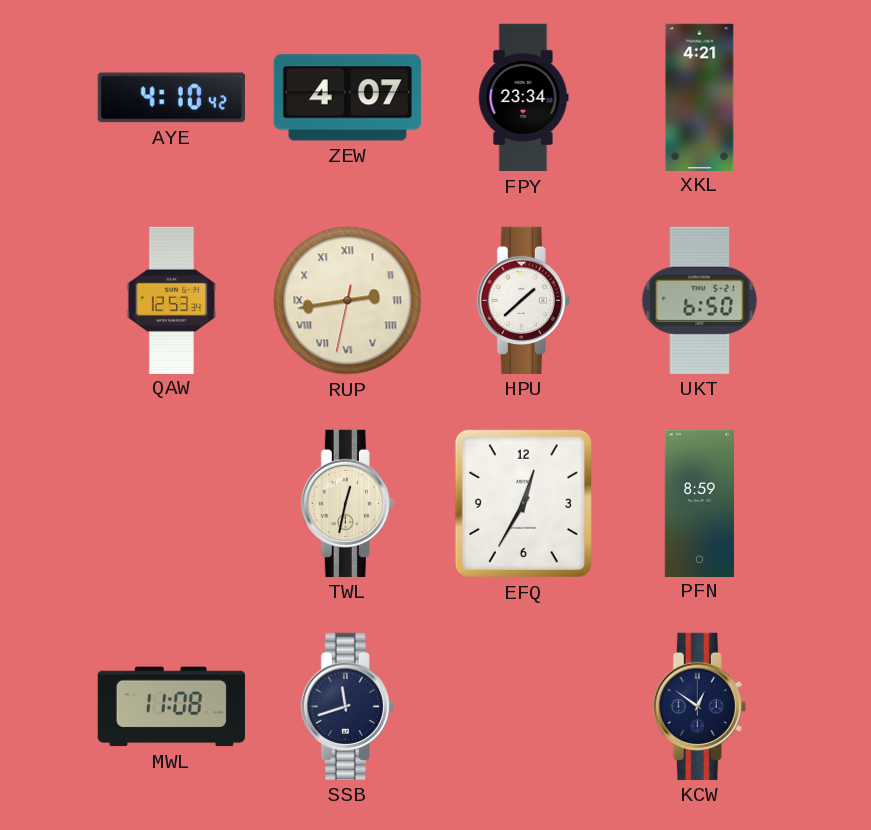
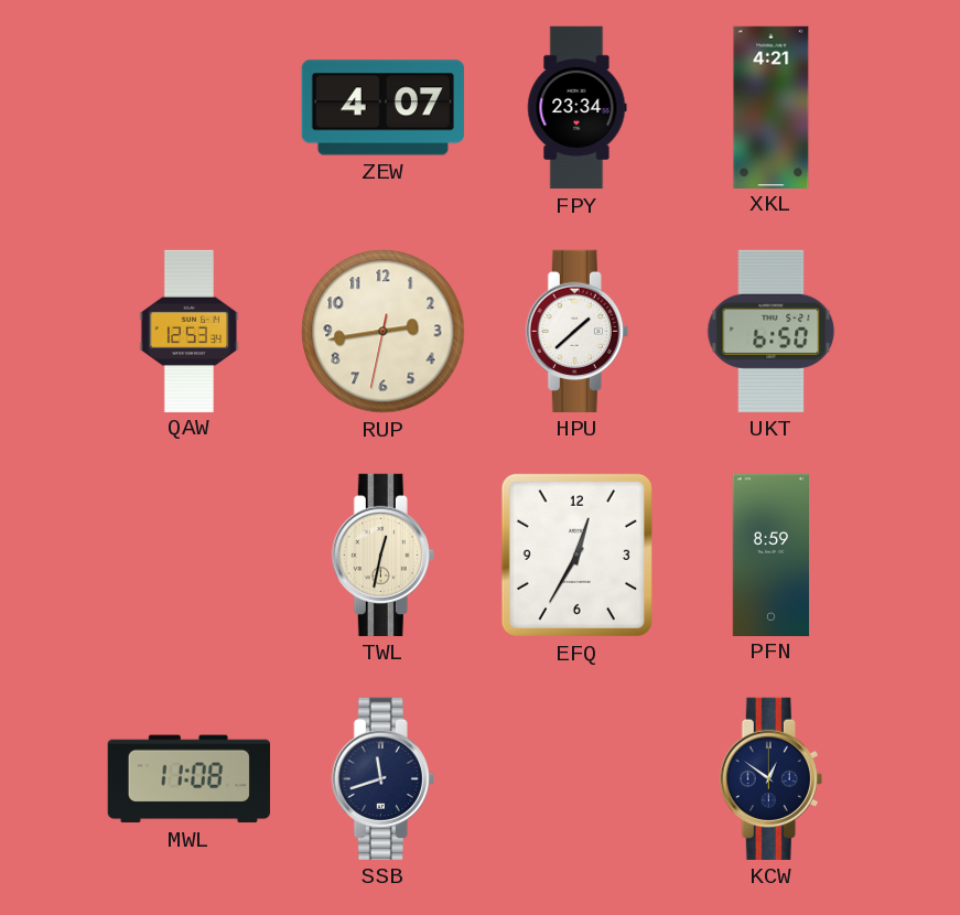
AYE: 4:10 -> none (171, 98)
RUP numerals: Roman -> Arabic (384, 332)
